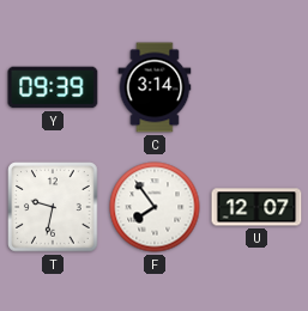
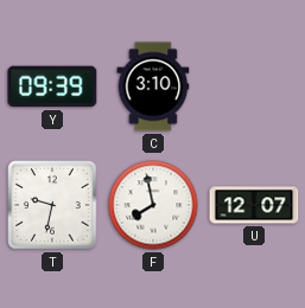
C: 3:14 -> 3:10 (153, 86)
F: 7:54 -> 7:58 (153, 205)
